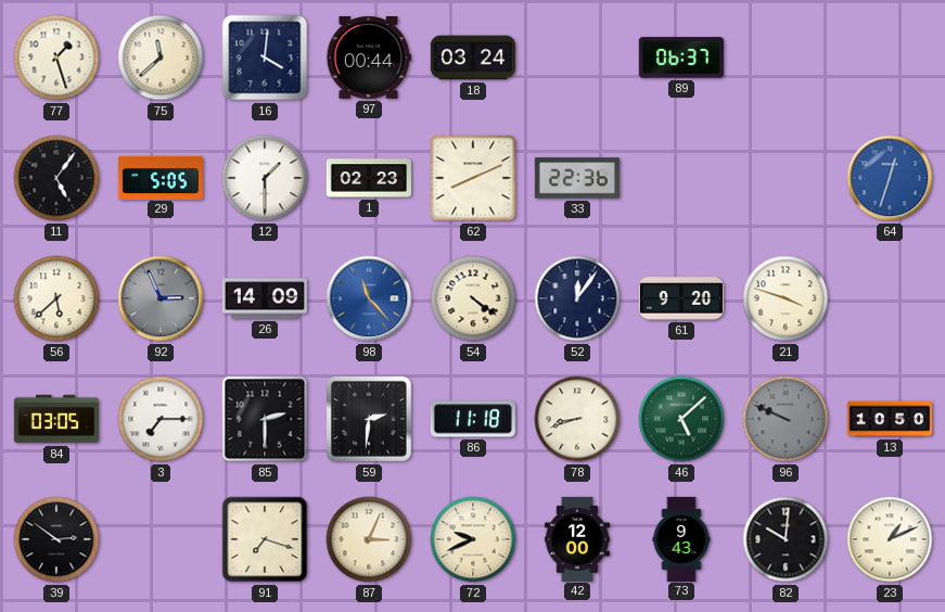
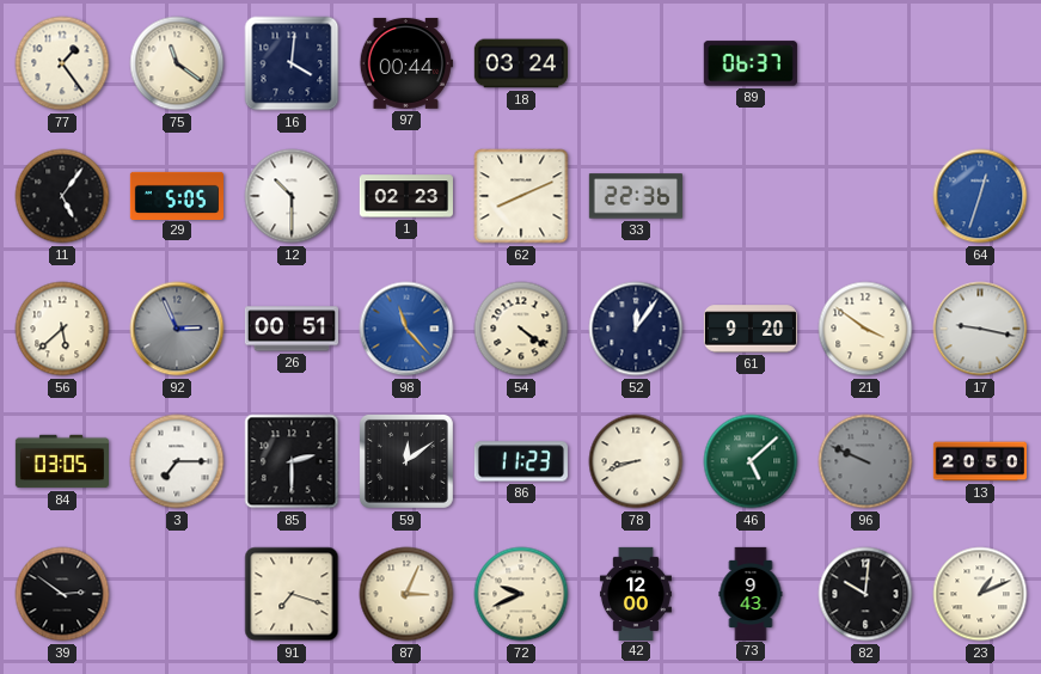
77: 1:27 -> 1:24 (62, 63)
75: 11:38 -> 11:21 (177, 63)
12: 1:30 -> 10:30 (292, 196)
26: 14:09 -> 00:51 (292, 329)
21: 3:48 -> 3:51 (865, 329)
17: none -> 9:17 (980, 329)
59: 2:31 -> 12:09 (406, 461)
86: 11:18 -> 11:23 (521, 461)
13: 10:50 -> 20:50 (979, 461)
